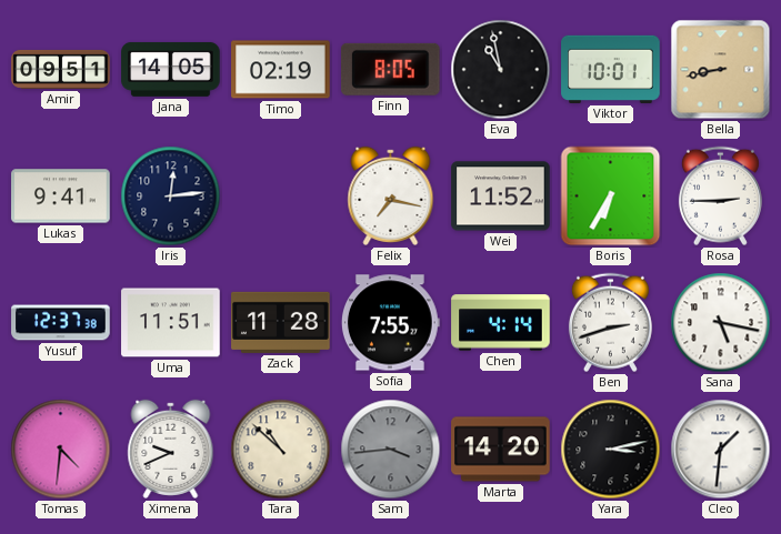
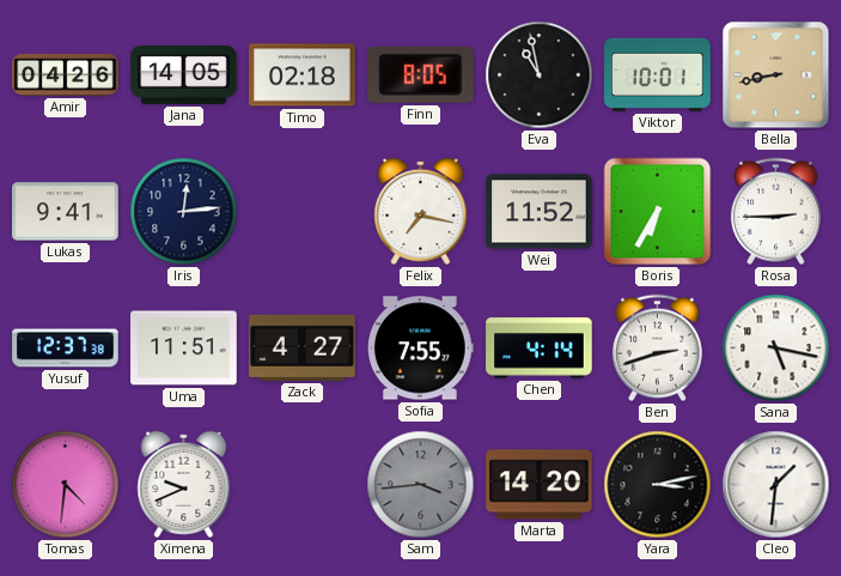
Amir: 09:51 -> 04:26 (66, 74)
Timo: 02:19 -> 02:18 (303, 75)
Zack: 11:28 -> 4:27 (303, 347)
Tara: 10:52 -> none (281, 450)
